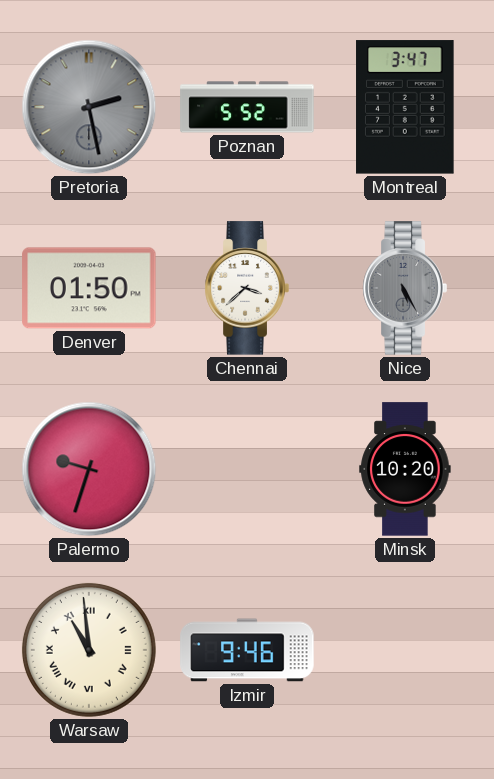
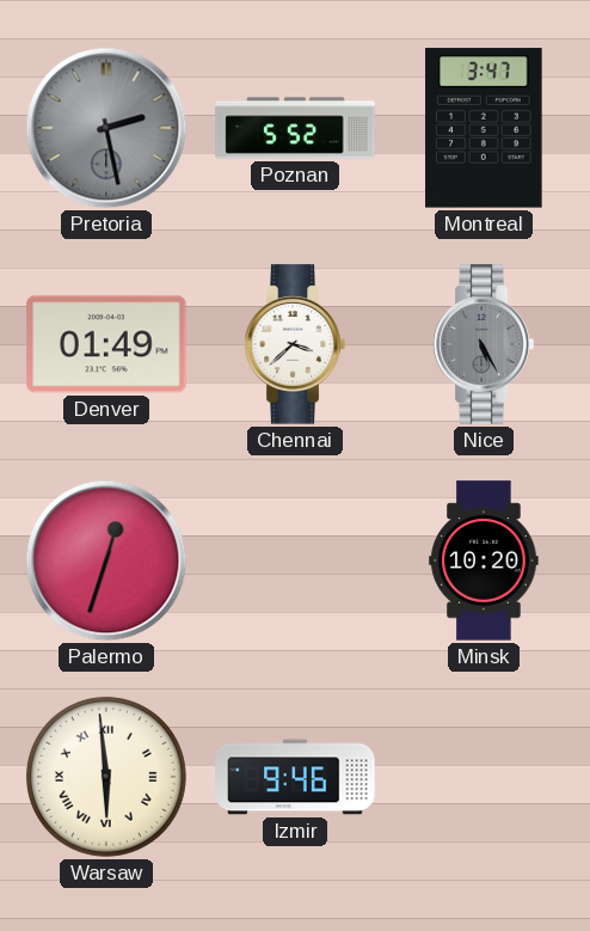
Denver: 01:50 -> 01:49 (106, 344)
Palermo: 9:33 -> 12:33 (106, 561)
Warsaw: 10:59 -> 5:59 (106, 777)
